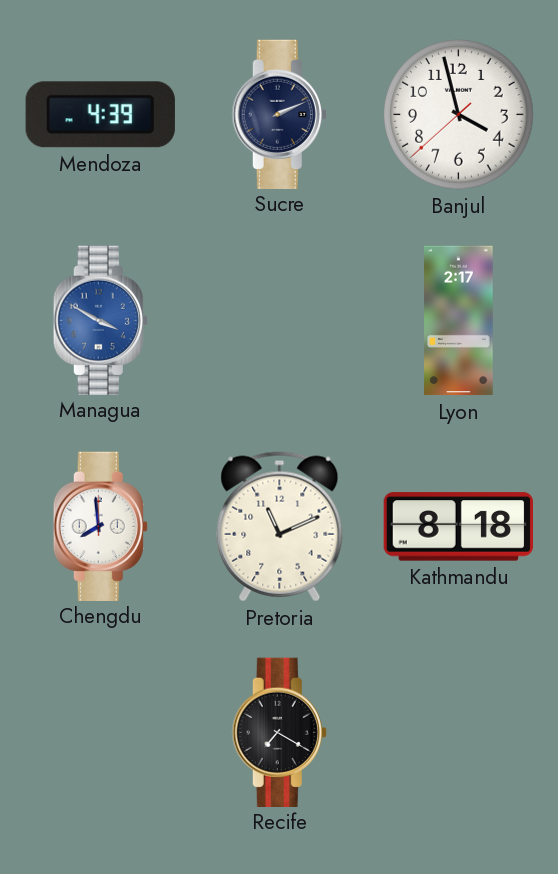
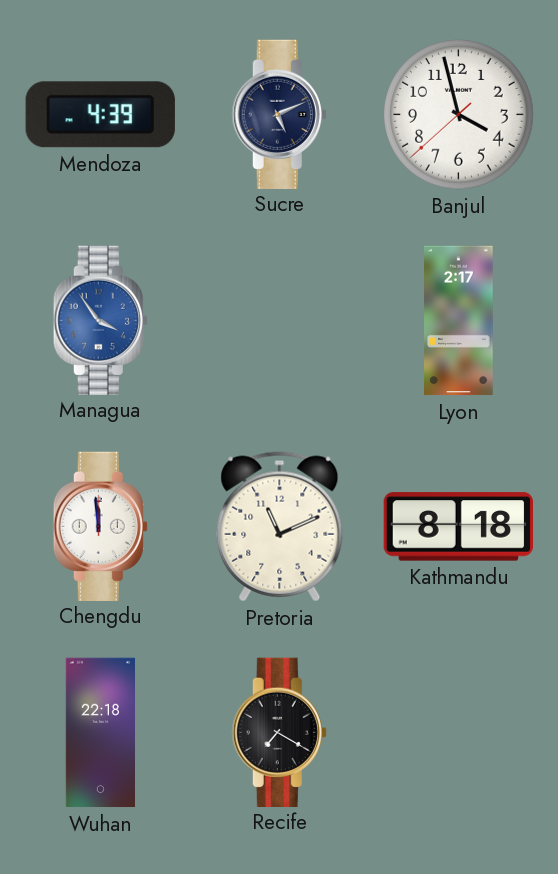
Sucre: 2:11 -> 5:11 (279, 114)
Managua: 3:50 -> 3:54 (100, 320)
Chengdu: 7:59 -> 11:59 (100, 526)
Wuhan: none -> 22:18 (100, 733)
